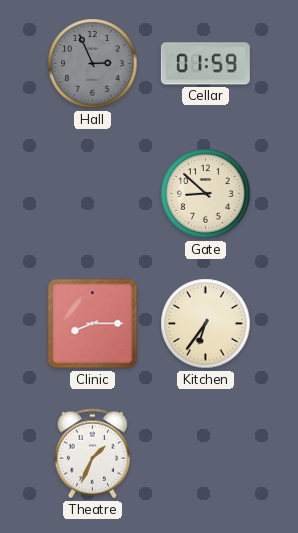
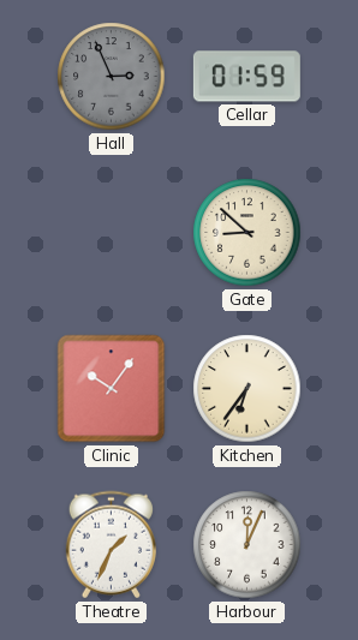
Clinic: 8:15 -> 10:06 (112, 389)
Harbour: none -> 12:04 (247, 545)
